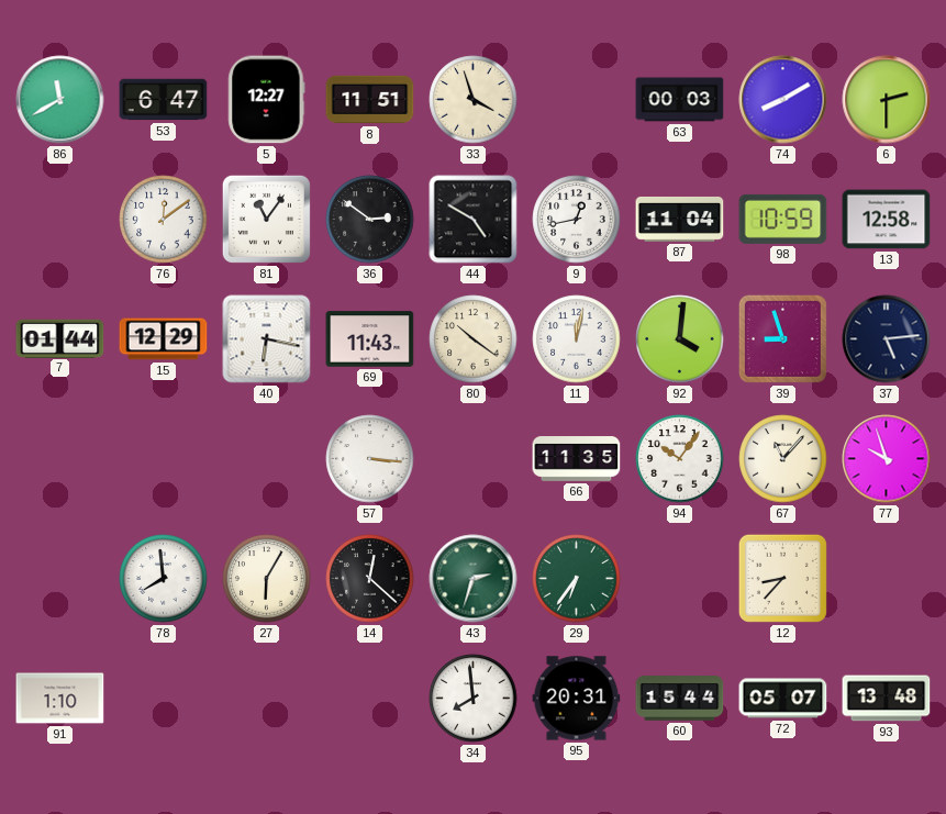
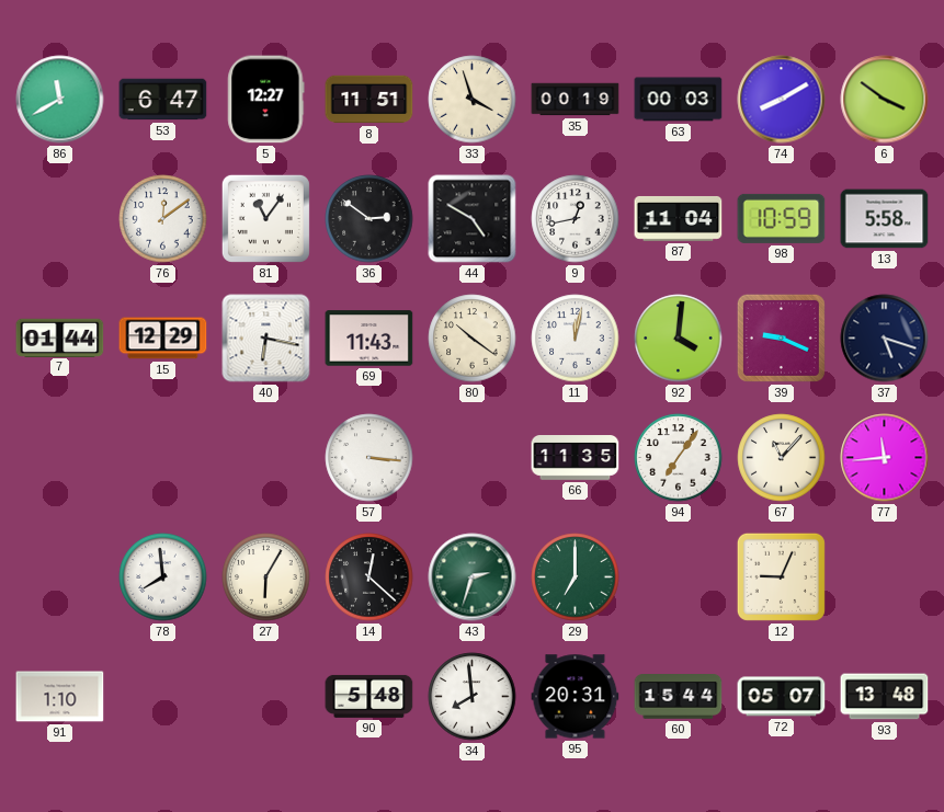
35: none -> 00:19 (576, 100)
6: 2:30 -> 3:51 (885, 100)
13: 12:58 -> 5:58 (885, 219)
39: 8:57 -> 9:19 (781, 338)
37: 5:14 -> 5:18 (885, 339)
94: 10:06 -> 7:06 (679, 458)
77: 9:57 -> 11:44 (885, 458)
29: 6:36 -> 7:00 (576, 577)
12: 8:37 -> 9:04 (781, 576)
90: none -> 5:48 (369, 696)
